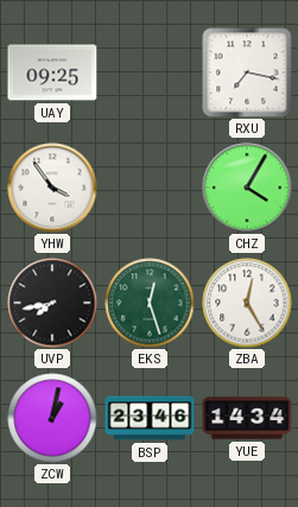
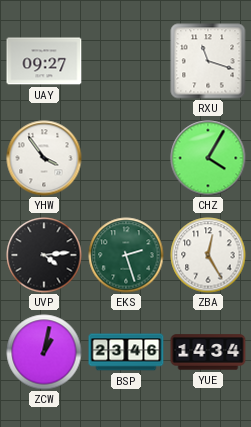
UAY: 09:25 -> 09:27 (44, 61)
RXU: 7:17 -> 11:18 (208, 61)
UVP: 7:43 -> 4:14 (44, 255)
EKS: 12:27 -> 2:27 (126, 255)
